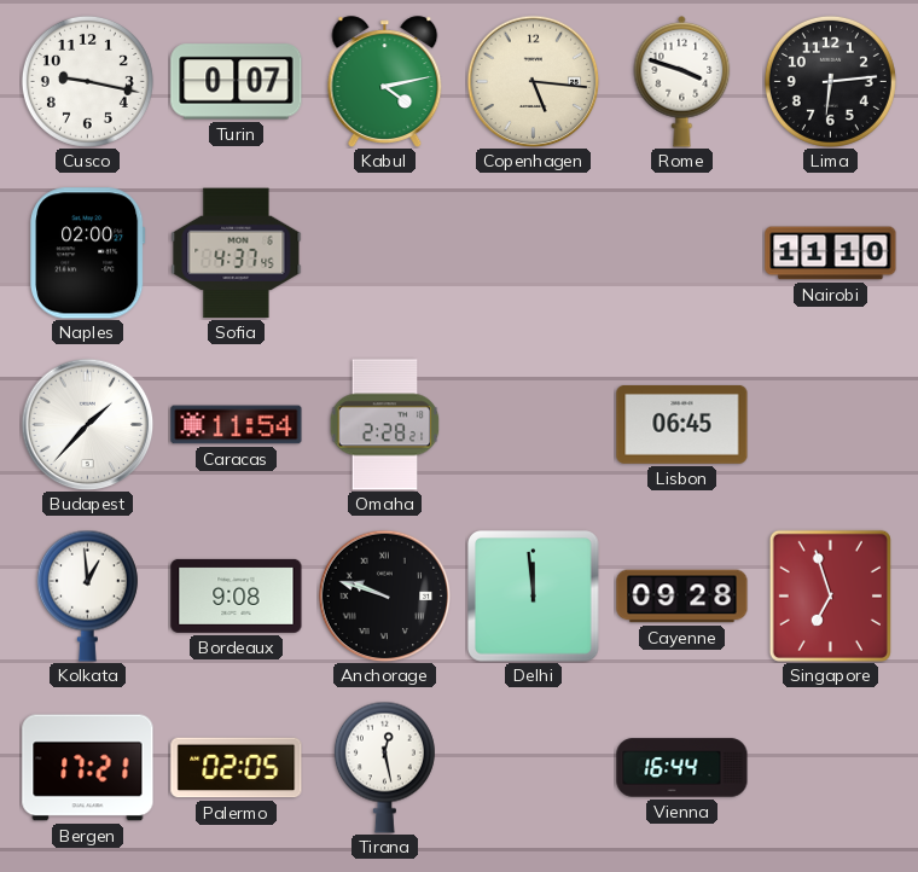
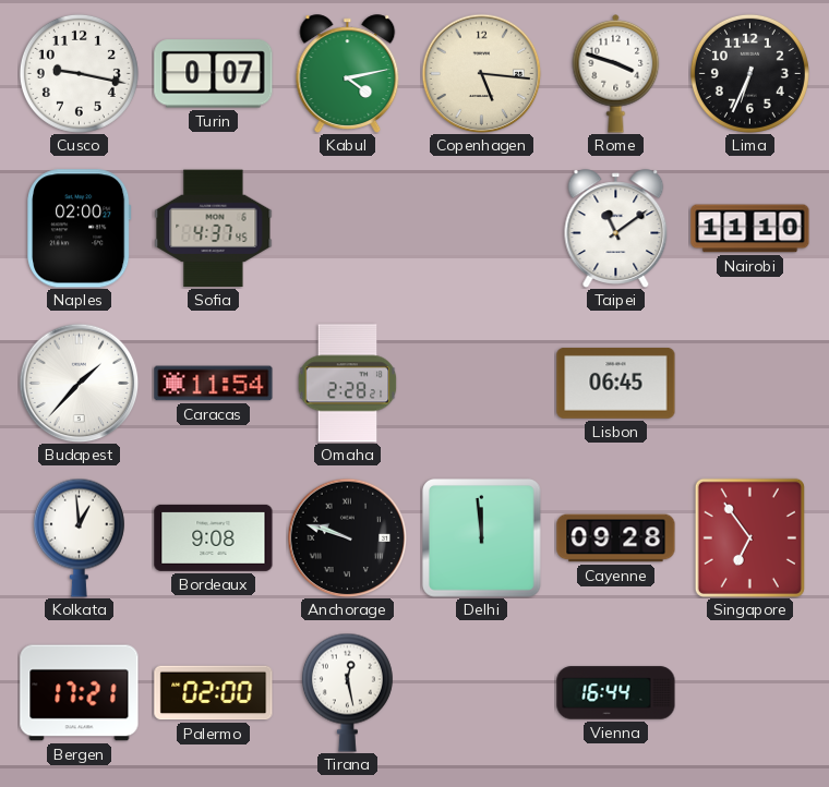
Lima: 6:14 -> 6:34 (749, 73)
Taipei: none -> 11:09 (616, 229)
Singapore: 6:57 -> 6:54 (749, 537)
Palermo: 02:05 -> 02:00 (214, 693)
